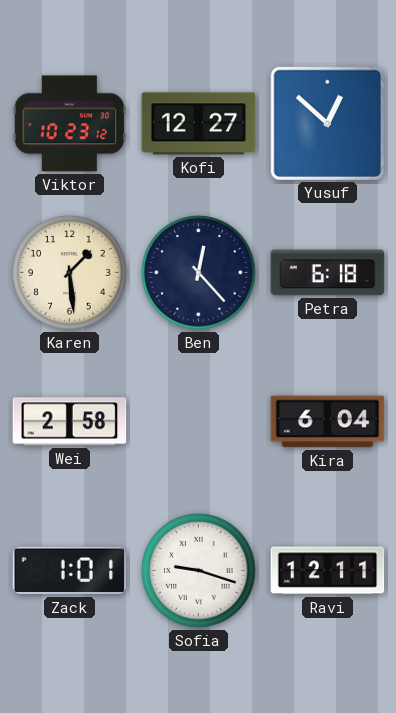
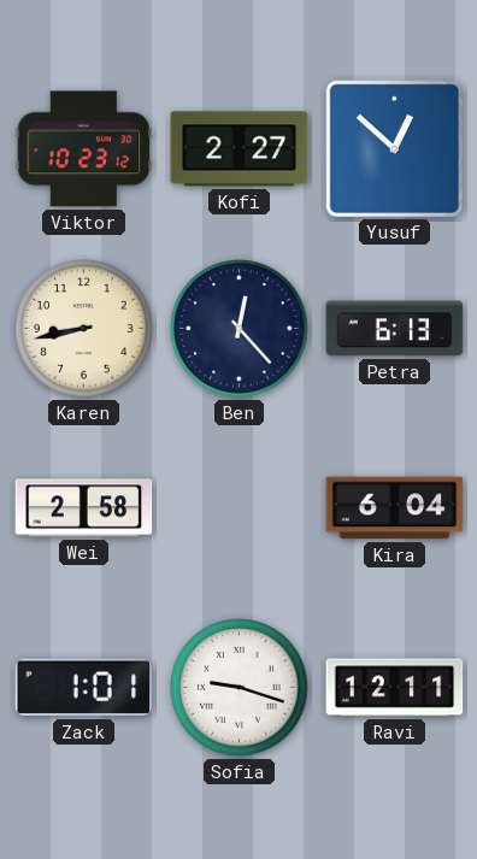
Kofi: 12:27 -> 2:27 (240, 149)
Karen: 1:29 -> 8:43 (84, 329)
Petra: 6:18 -> 6:13 (395, 329)
